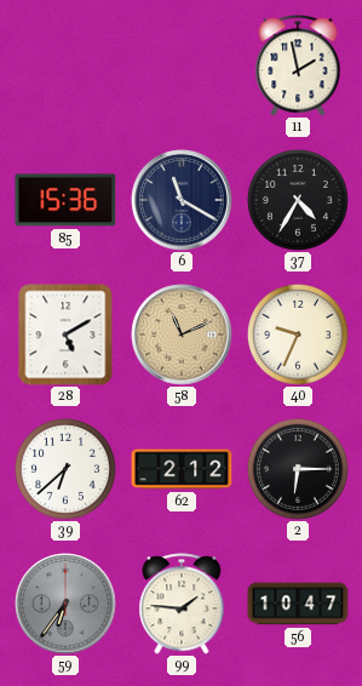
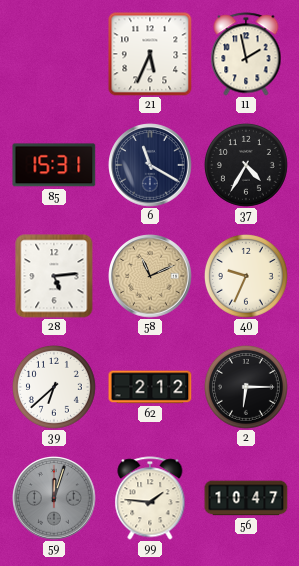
21: none -> 5:34 (150, 54)
85: 15:36 -> 15:31 (54, 165)
28: 5:10 -> 5:14 (54, 276)
59: 6:36 -> 12:03 (54, 498)
